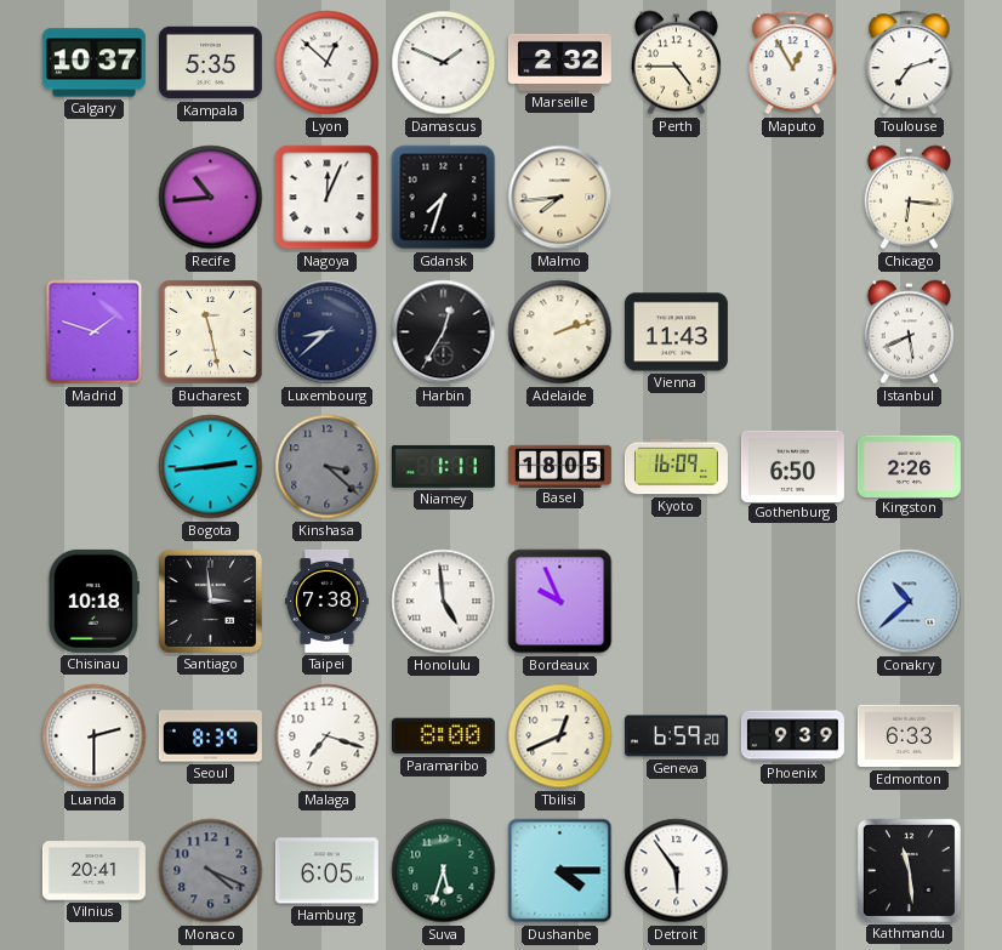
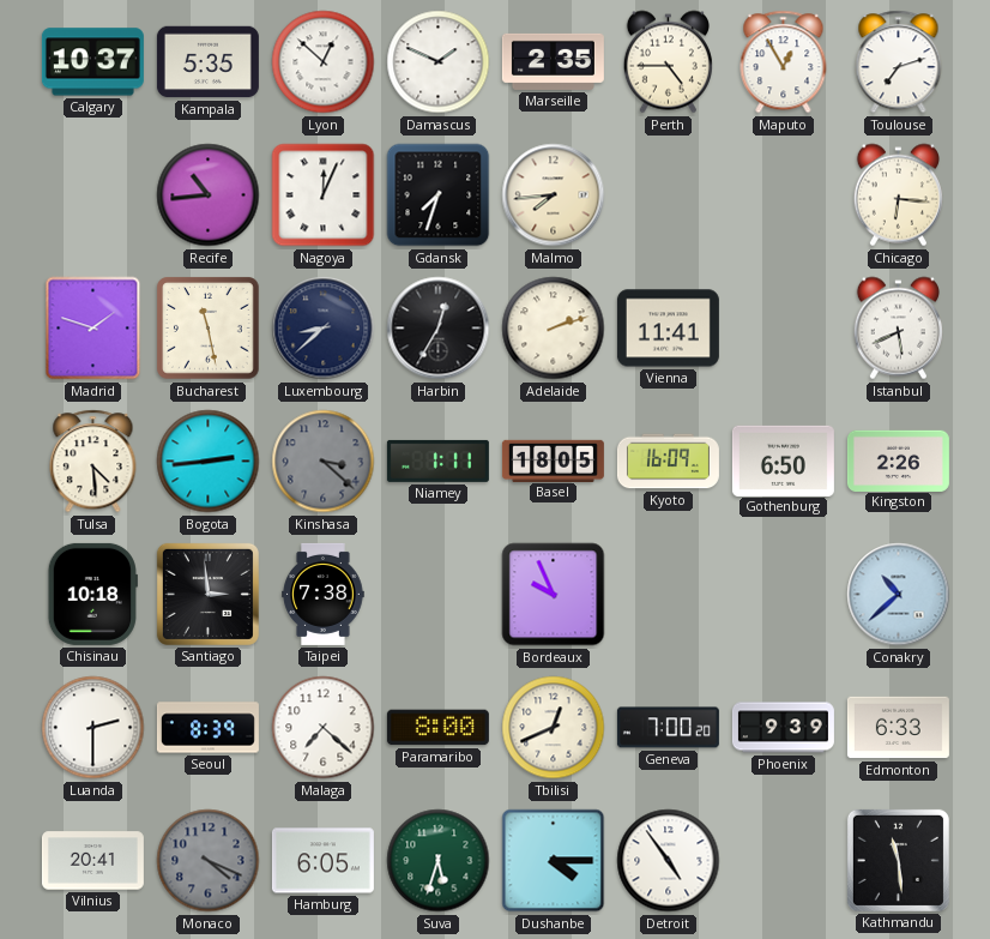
Marseille: 2:32 -> 2:35 (553, 61)
Vienna: 11:43 -> 11:41 (668, 329)
Tulsa: none -> 4:29 (93, 462)
Honolulu: 4:59 -> none (444, 602)
Malaga: 7:18 -> 7:22 (324, 728)
Geneva: 6:59 -> 7:00 (668, 728)
Detroit: 5:54 -> 4:54 (669, 861)
